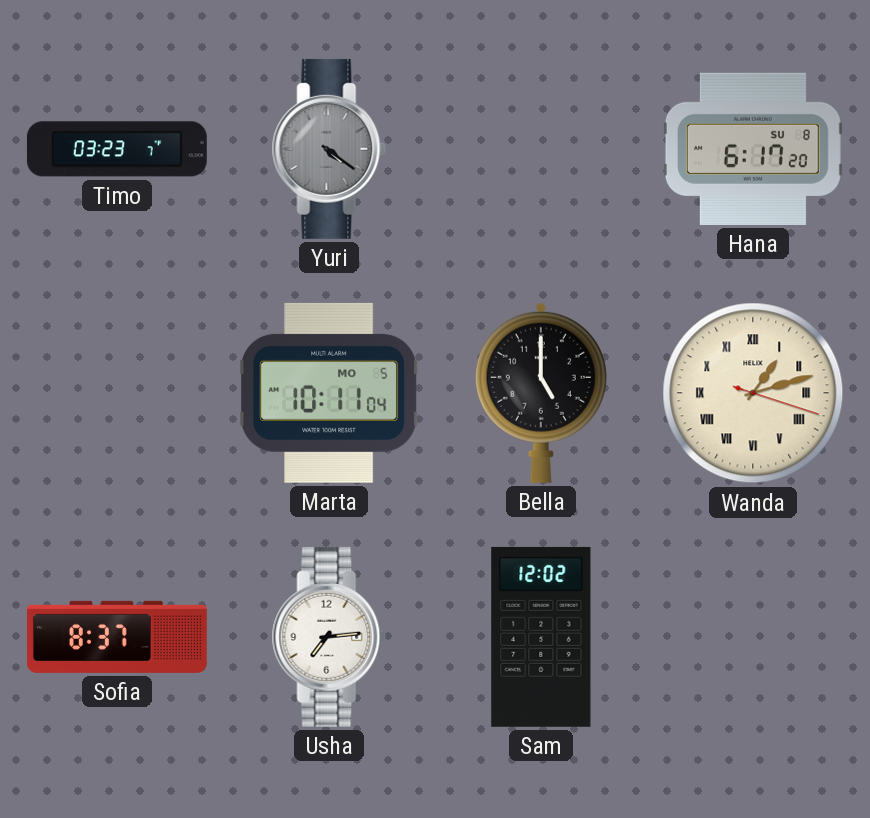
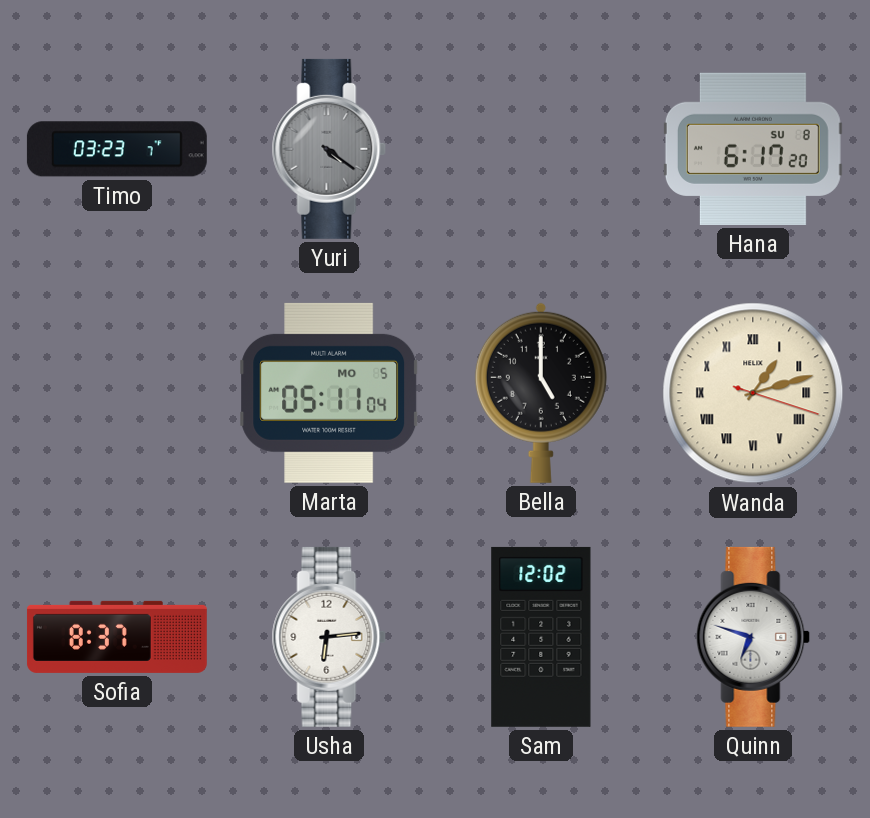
Marta: 10:11 -> 05:11 (330, 393)
Usha: 7:14 -> 6:14 (329, 637)
Quinn: none -> 6:48 (753, 637)
